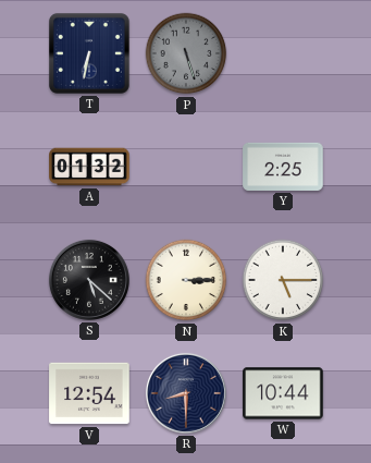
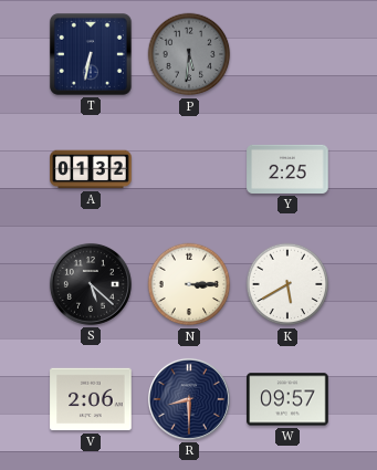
P: 5:27 -> 5:31 (189, 54)
K: 5:15 -> 5:40 (287, 284)
V: 12:54 -> 2:06 (91, 399)
W: 10:44 -> 09:57 (287, 399)
